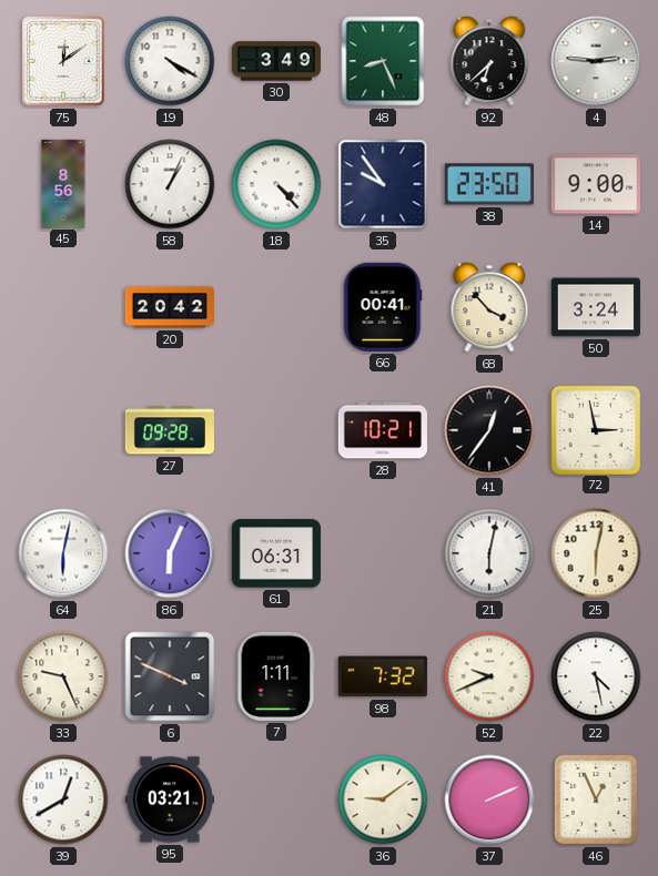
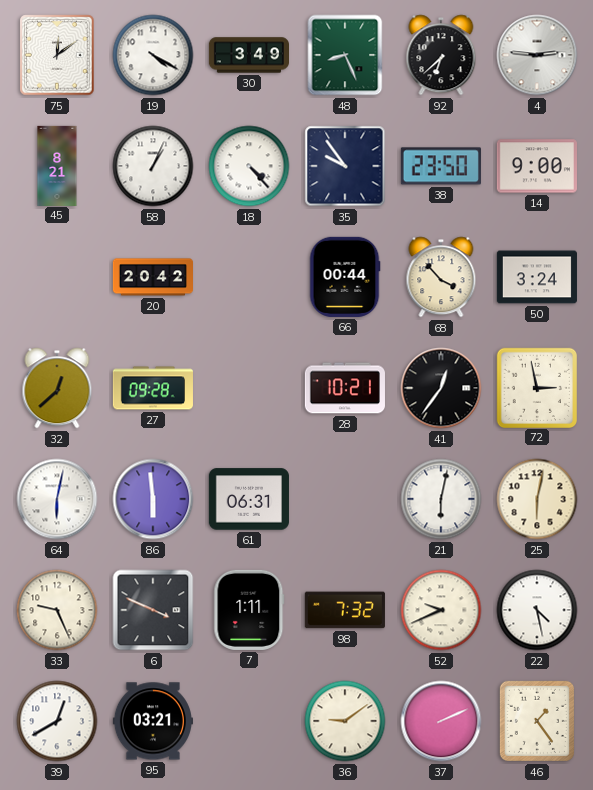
45: 8:56 -> 8:21 (57, 165)
66: 00:41 -> 00:44 (345, 277)
32: none -> 12:38 (57, 388)
86: 6:04 -> 5:59 (153, 499)
46: 12:56 -> 1:24 (537, 721)
